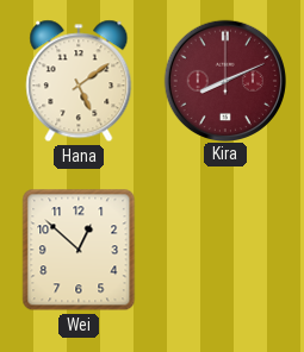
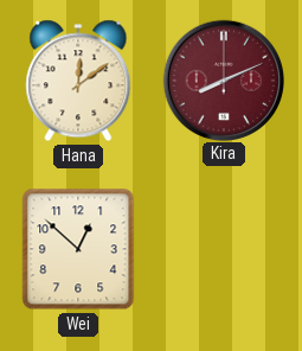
Hana: 5:09 -> 12:09 (78, 81)
